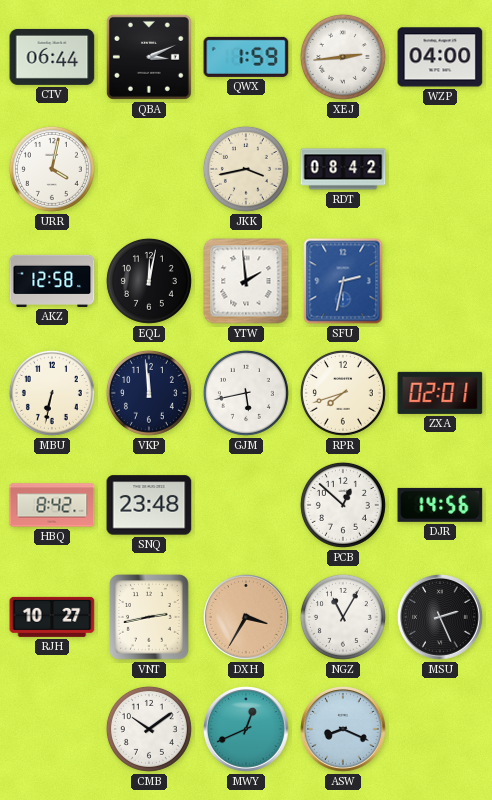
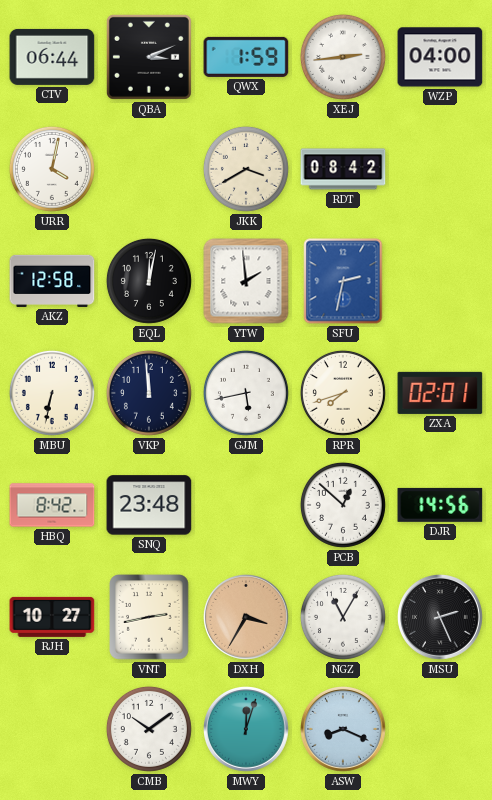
JKK: 3:43 -> 3:40 (246, 169)
MWY: 12:41 -> 12:03 (247, 730)
